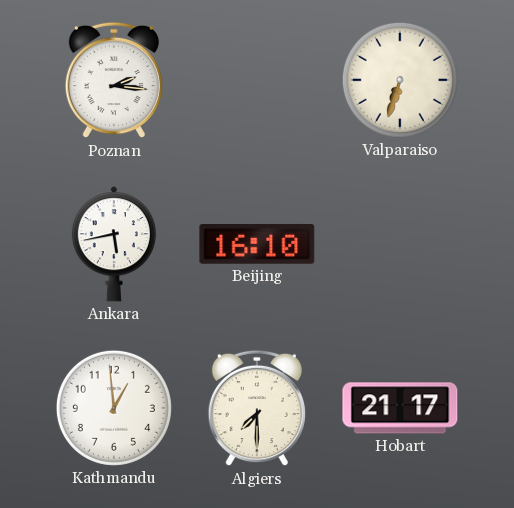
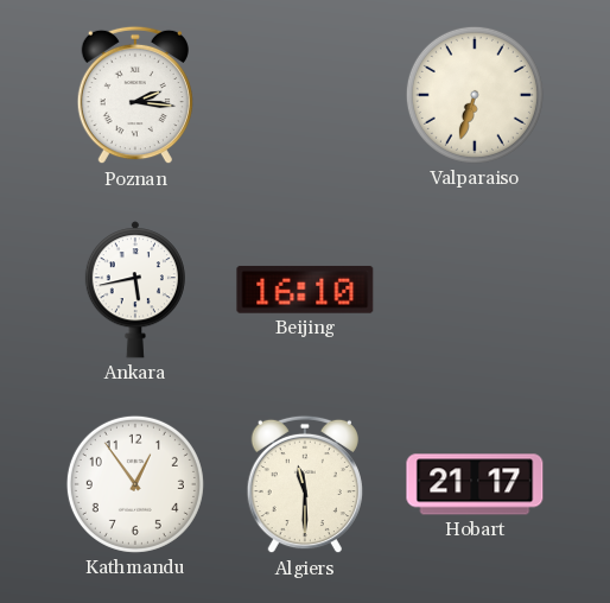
Kathmandu: 12:59 -> 12:54 (135, 484)
Algiers: 7:30 -> 11:30 (305, 484)
